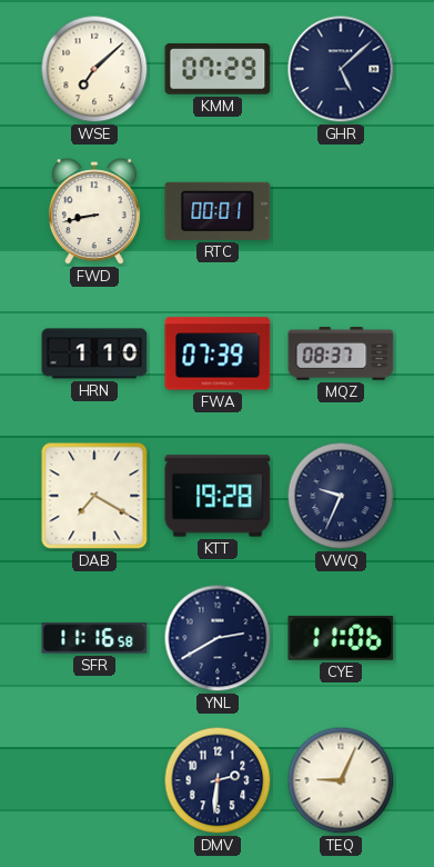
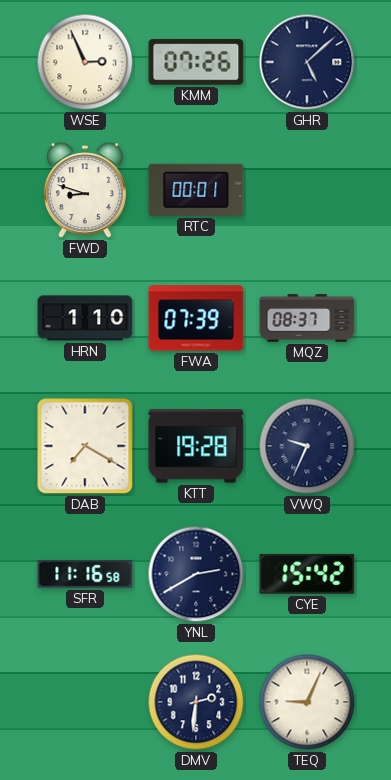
WSE: 7:08 -> 2:56 (85, 62)
KMM: 07:29 -> 07:26 (196, 62)
FWD: 8:43 -> 8:48 (85, 191)
CYE: 11:06 -> 15:42 (307, 574)
